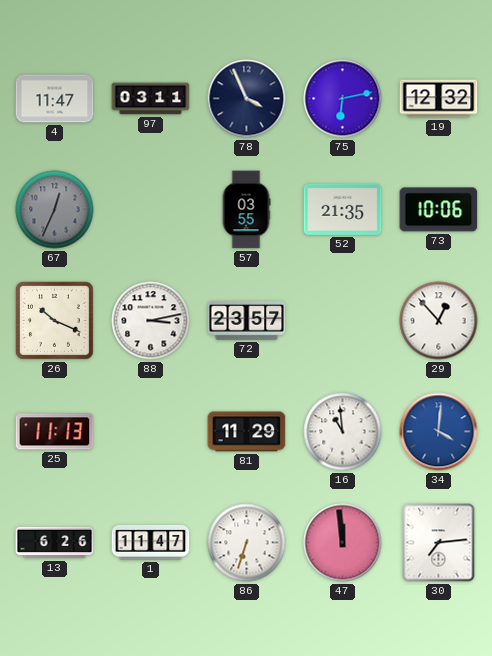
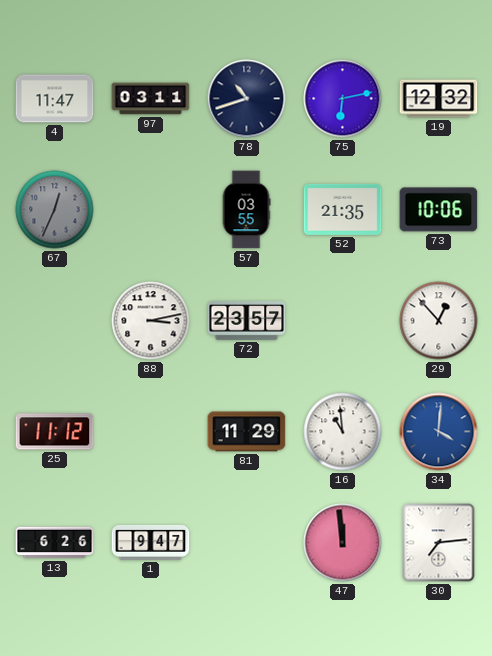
78: 3:56 -> 10:42 (247, 99)
26: 10:19 -> none (54, 320)
25: 11:13 -> 11:12 (55, 432)
1: 11:47 -> 9:47 (151, 543)
86: 6:33 -> none (247, 543)
